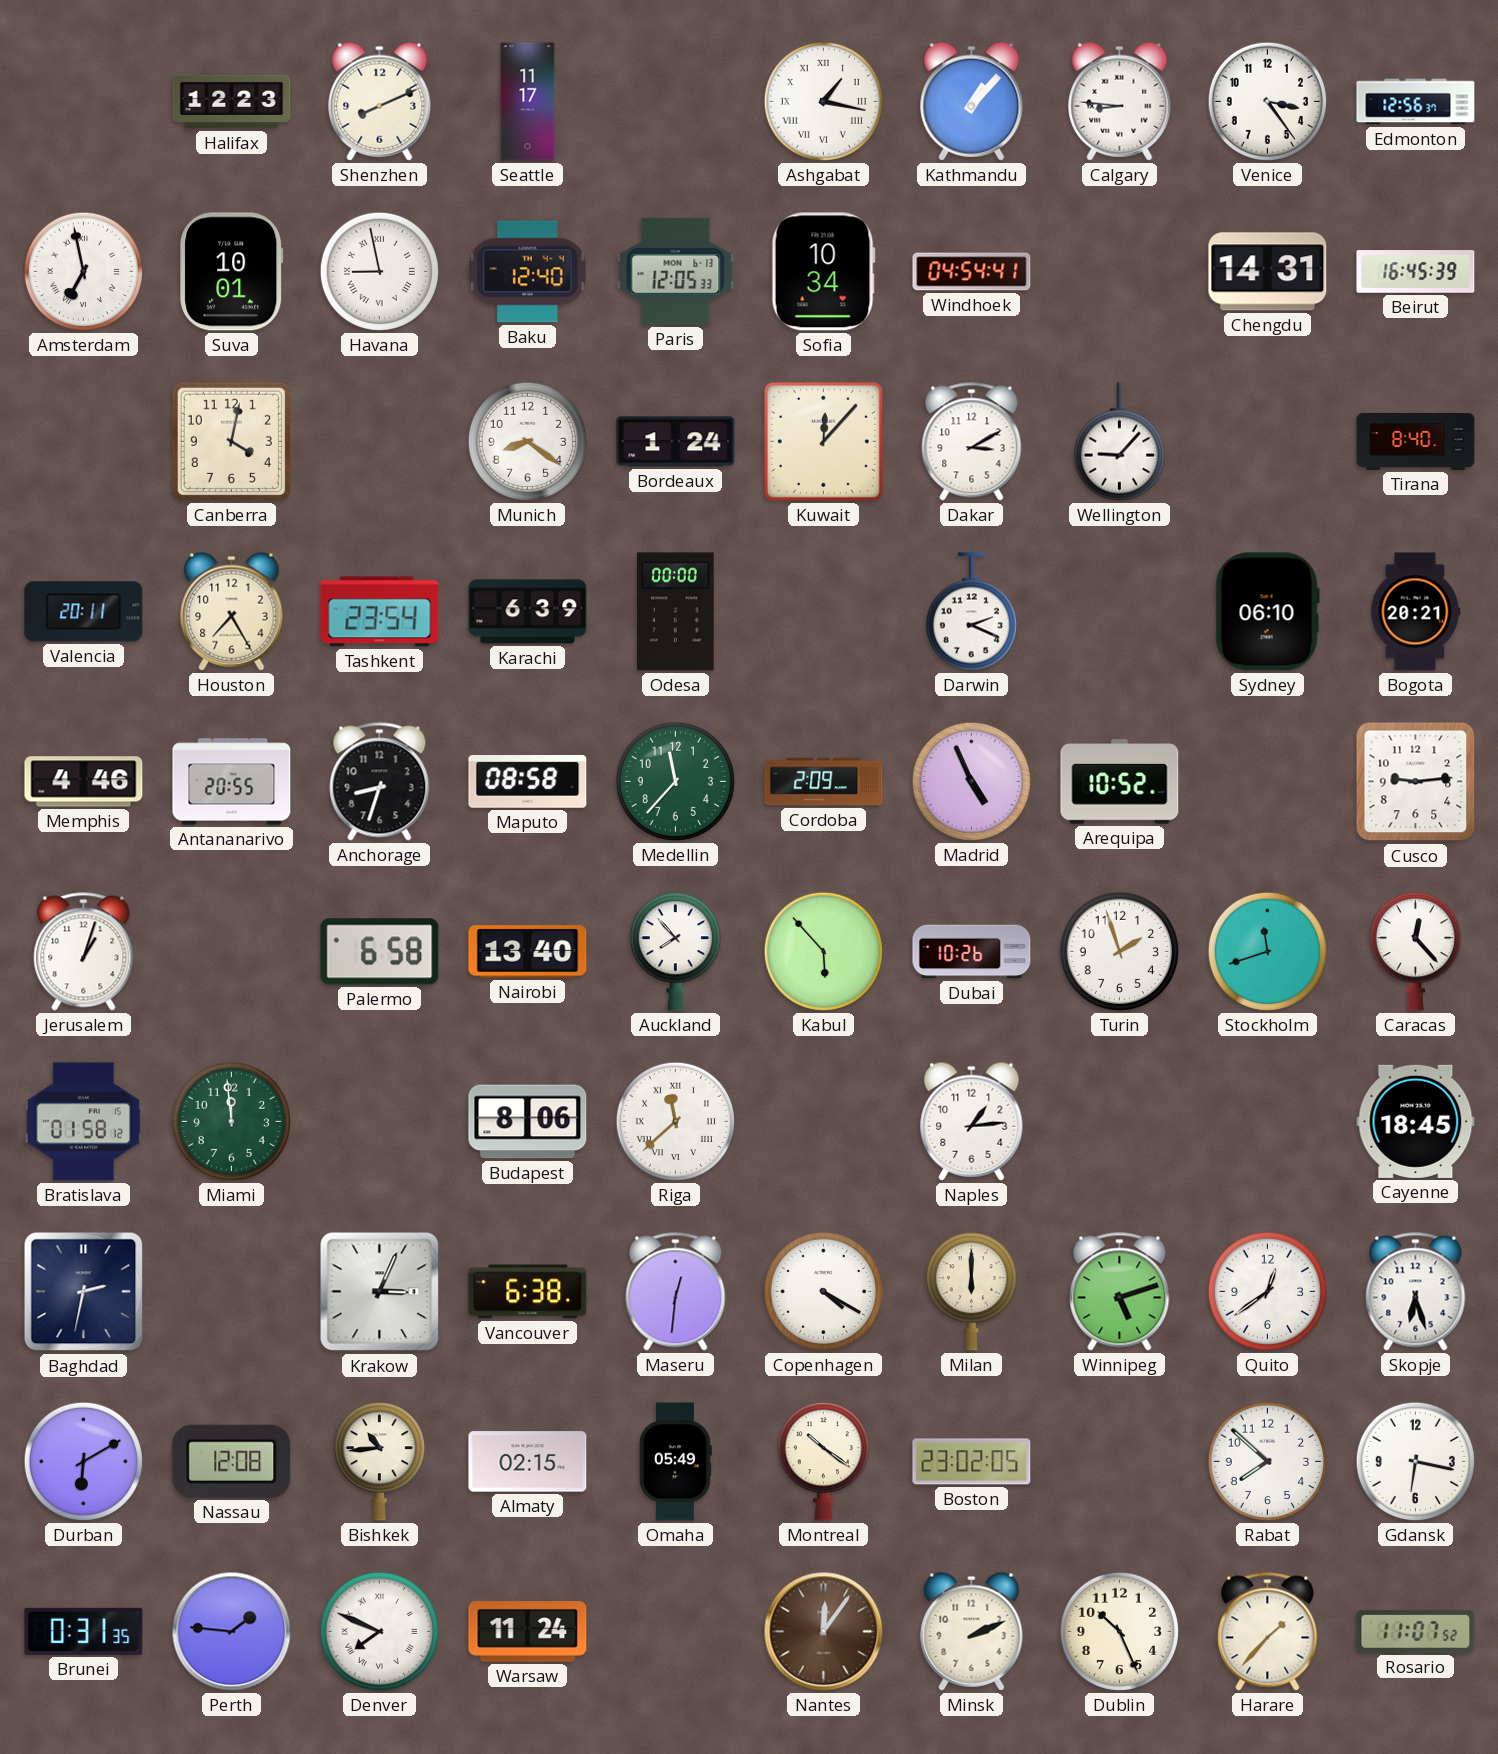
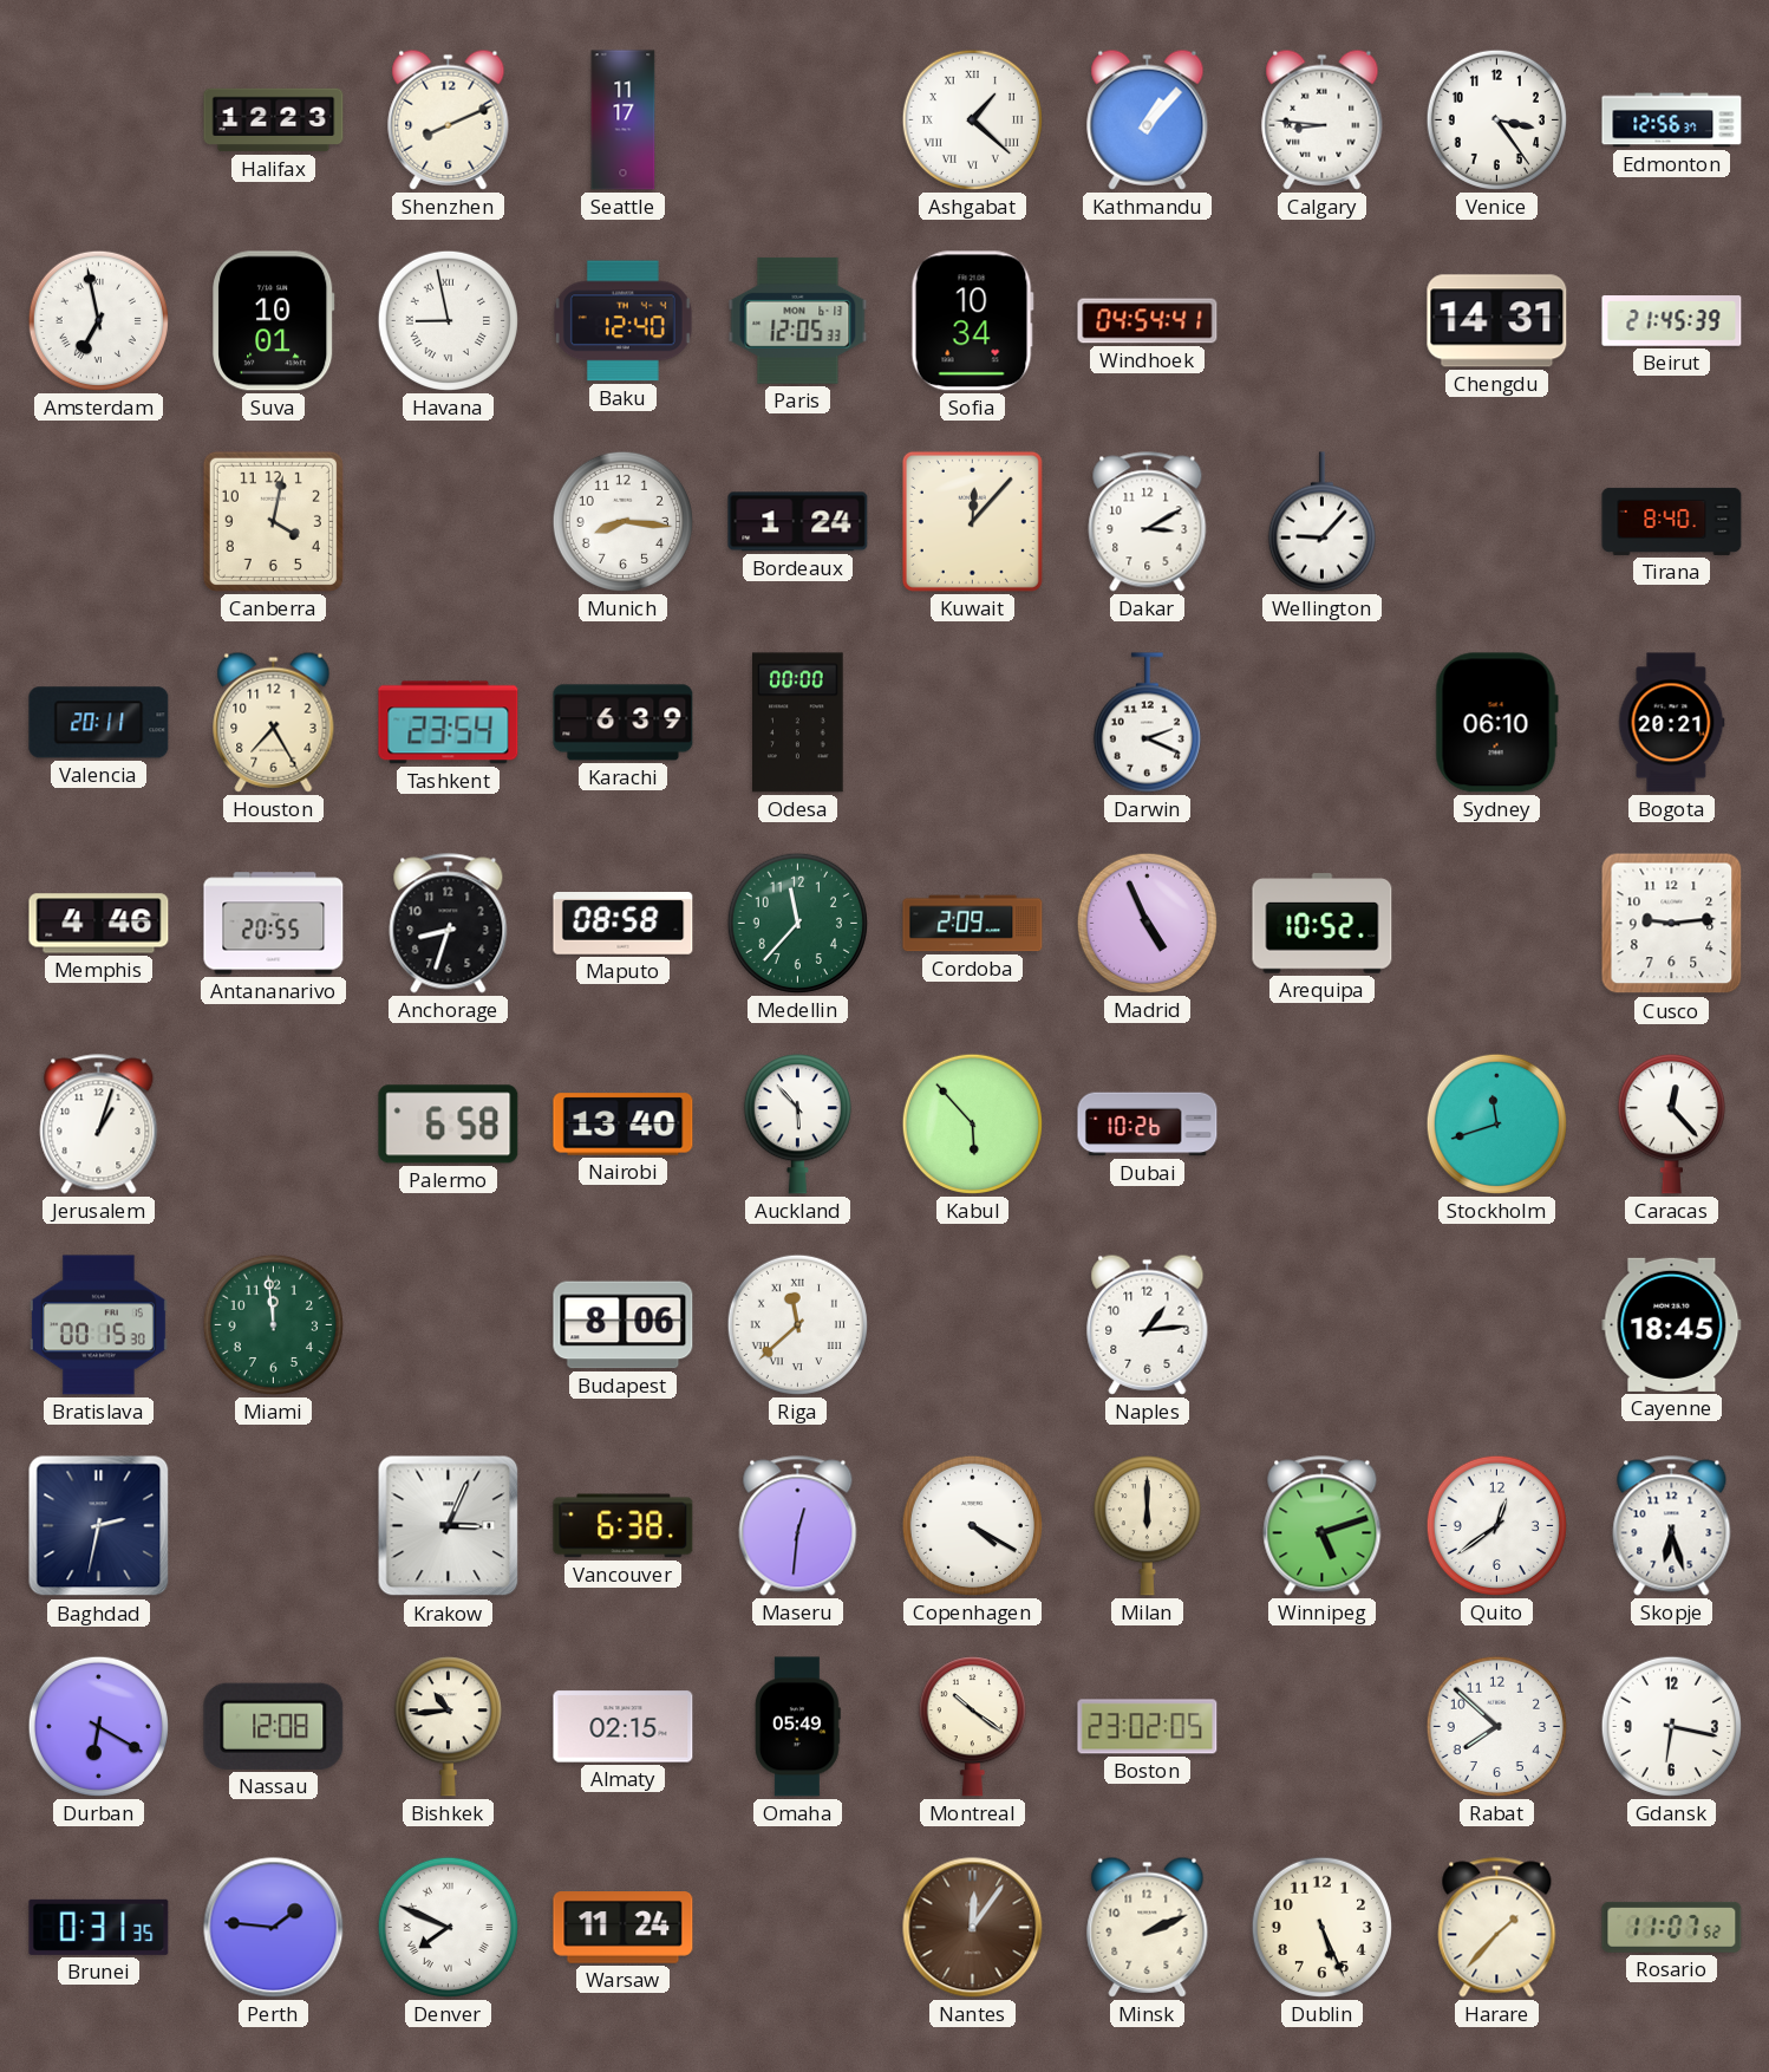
Ashgabat: 1:17 -> 1:22 (972, 119)
Beirut: 16:45 -> 21:45 (1672, 321)
Munich: 8:21 -> 8:16 (622, 521)
Auckland: 7:53 -> 5:53 (797, 1125)
Turin: 1:57 -> none (1119, 951)
Bratislava: 01:58 -> 00:15 (98, 1325)
Durban: 6:10 -> 6:20 (98, 1726)
Dublin: 10:26 -> 5:26 (1321, 1927)
